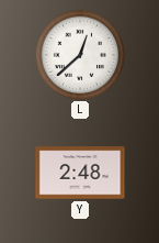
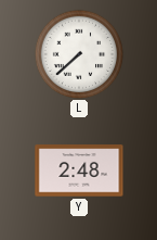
L: 12:38 -> 7:38 (79, 54)
